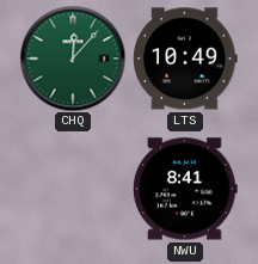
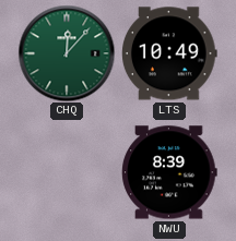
NWU: 8:41 -> 8:39 (169, 172)
